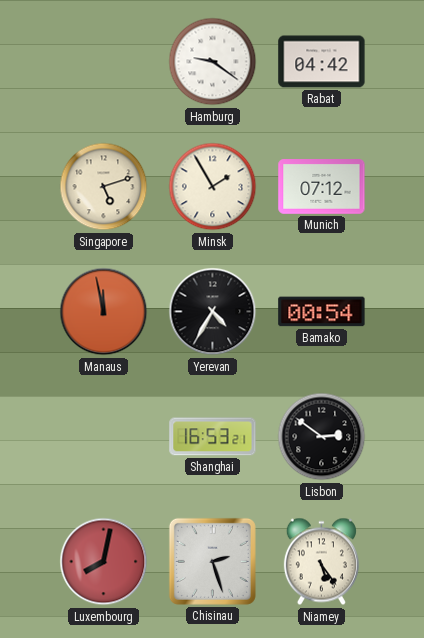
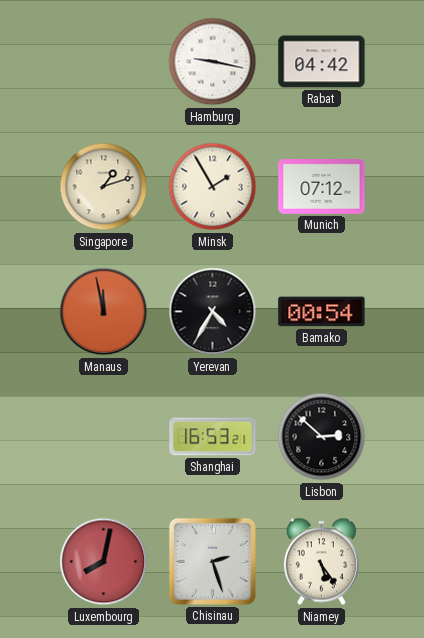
Hamburg: 9:21 -> 9:17 (213, 62)
Singapore: 5:12 -> 1:12 (104, 187)
Lisbon: 2:51 -> 2:52 (322, 437)
